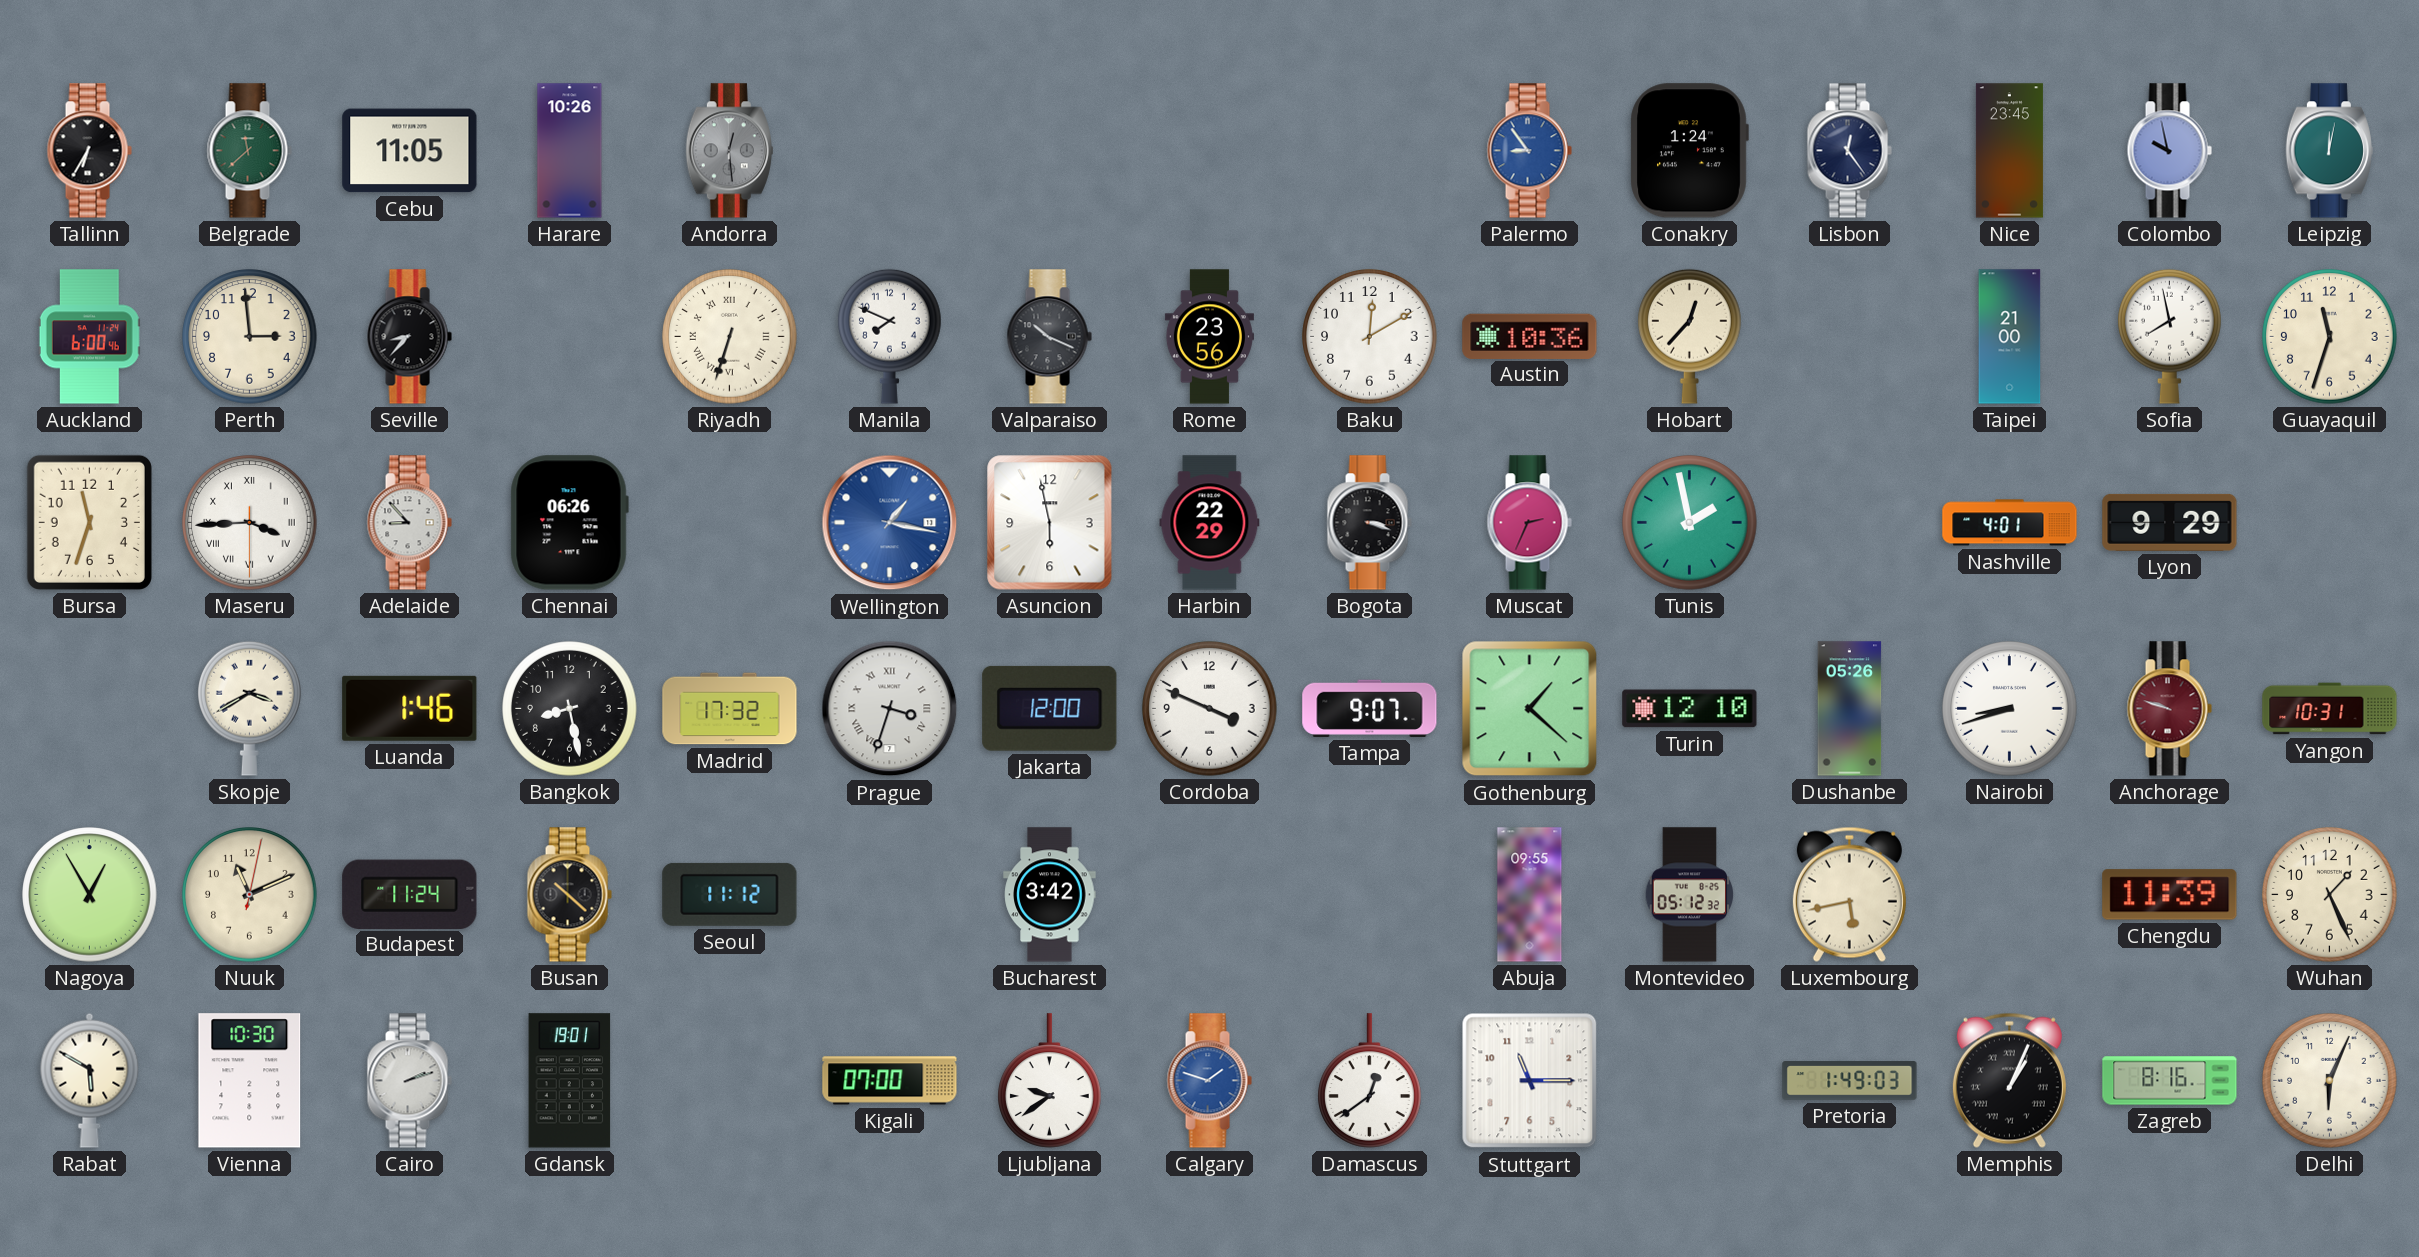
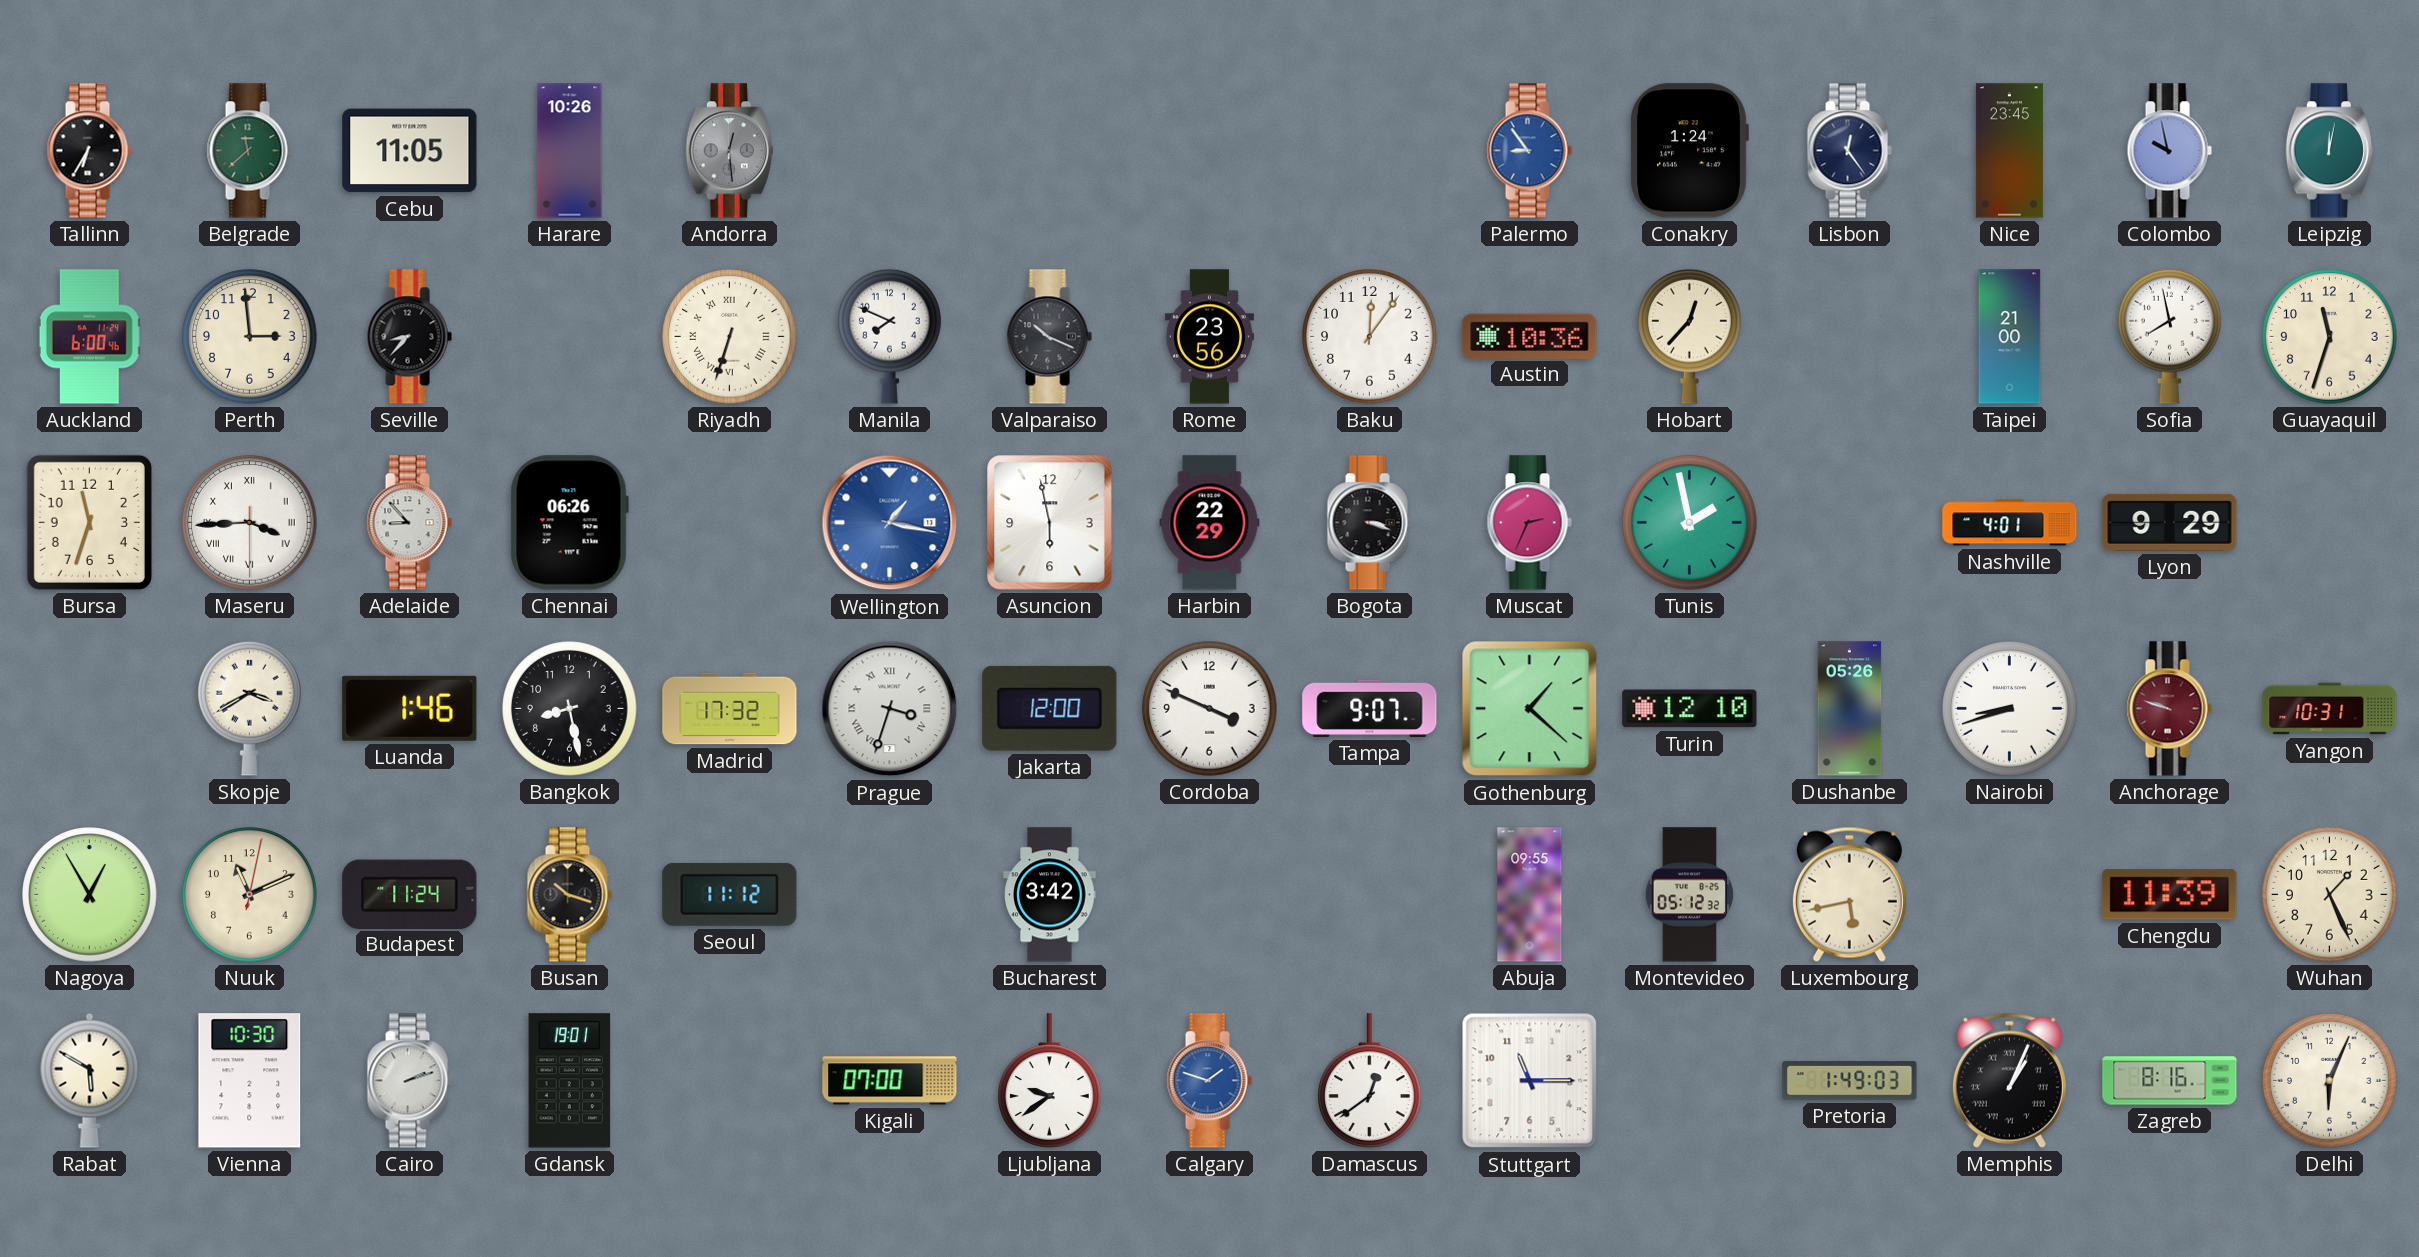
Baku: 12:10 -> 12:06 (1370, 337)
Busan: 10:22 -> 10:18 (569, 895)
